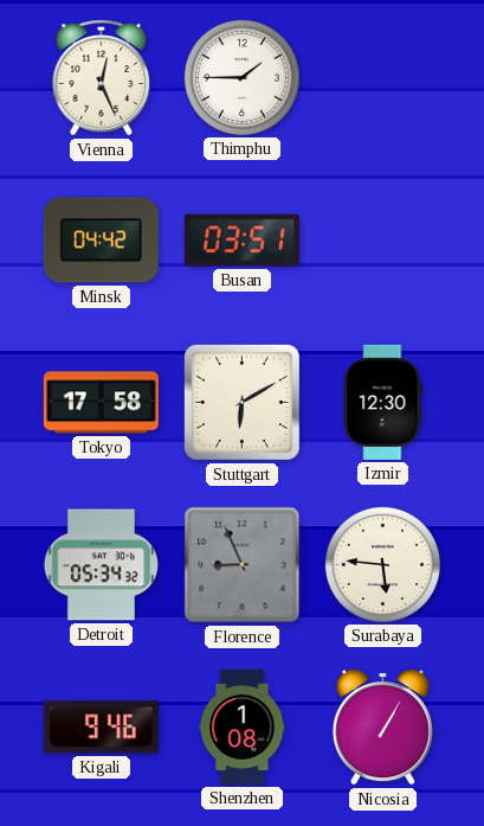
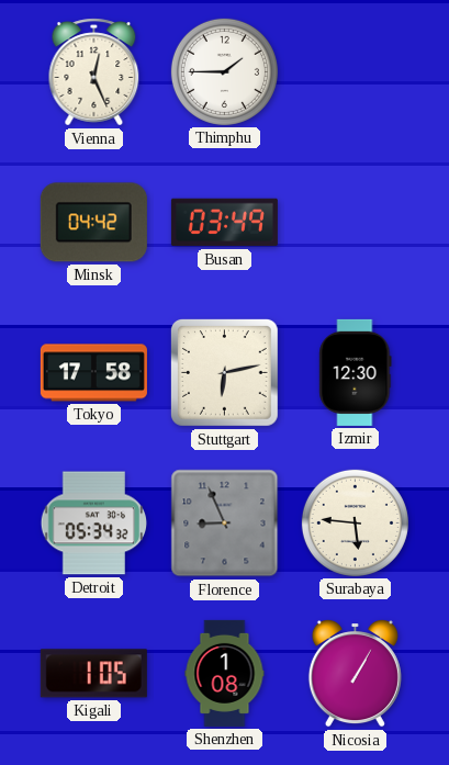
Busan: 03:51 -> 03:49 (224, 223)
Stuttgart: 6:10 -> 6:13 (224, 372)
Kigali: 9:46 -> 1:05 (93, 674)
